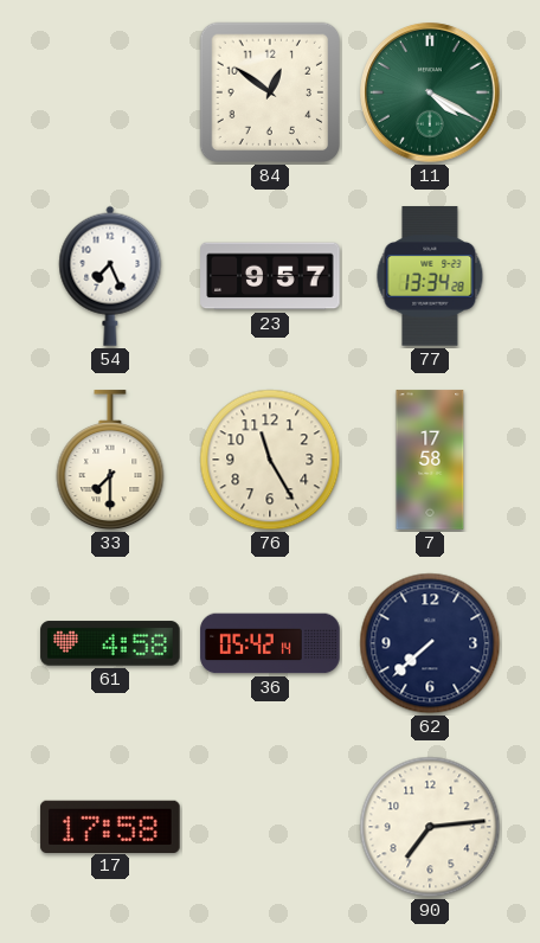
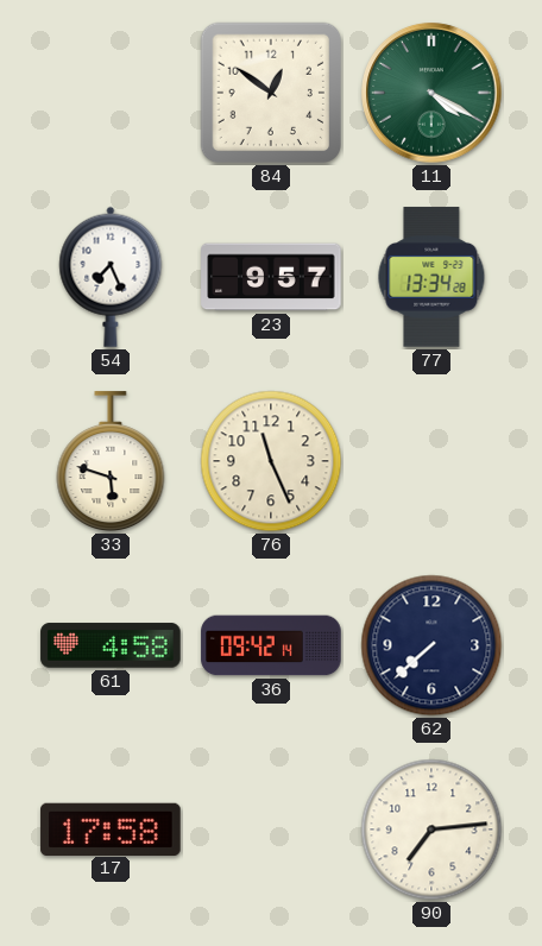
33: 7:30 -> 5:48 (111, 462)
76: 11:25 -> 11:26 (271, 461)
7: 17:58 -> none (430, 460)
36: 05:42 -> 09:42 (271, 645)
